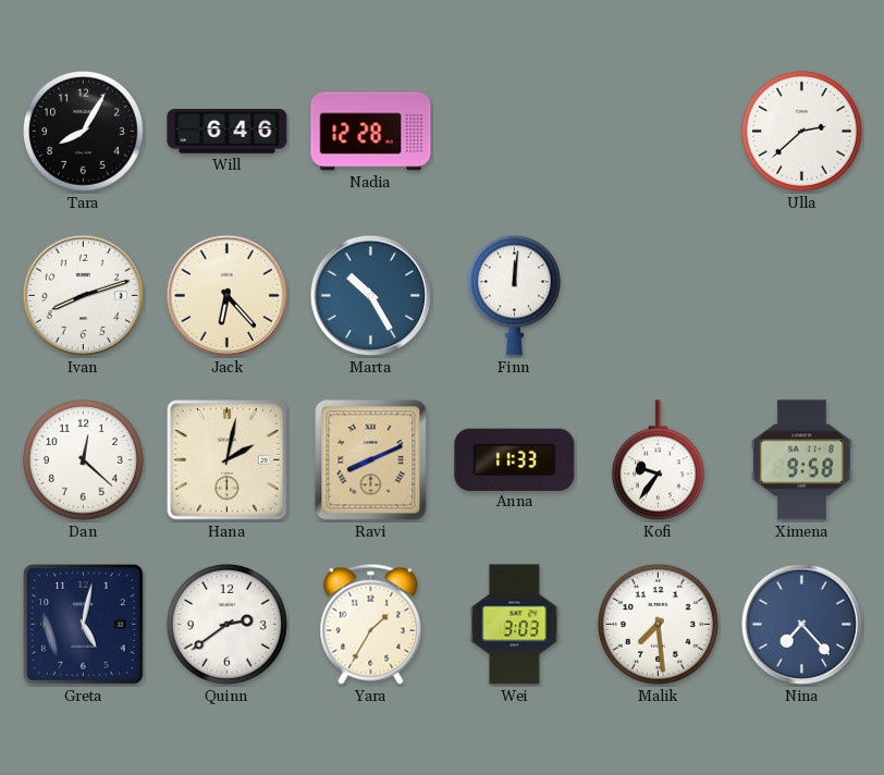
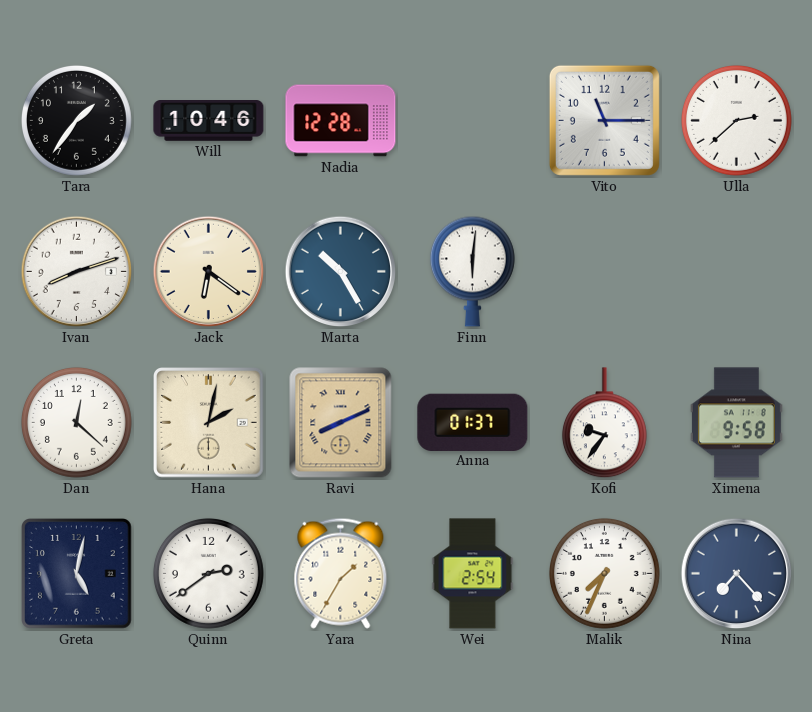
Tara: 8:05 -> 1:36 (76, 120)
Will: 6:46 -> 10:46 (209, 121)
Vito: none -> 11:15 (604, 120)
Jack: 6:23 -> 6:21 (209, 272)
Finn: 12:01 -> 6:01 (472, 271)
Anna: 11:33 -> 01:37 (473, 422)
Wei: 3:03 -> 2:54 (473, 574)
Malik: 7:29 -> 7:34 (604, 573)
